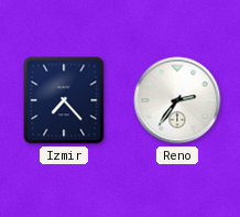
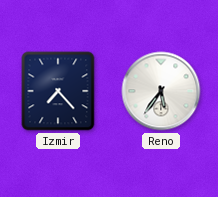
Reno: 2:36 -> 5:36 (161, 91)
